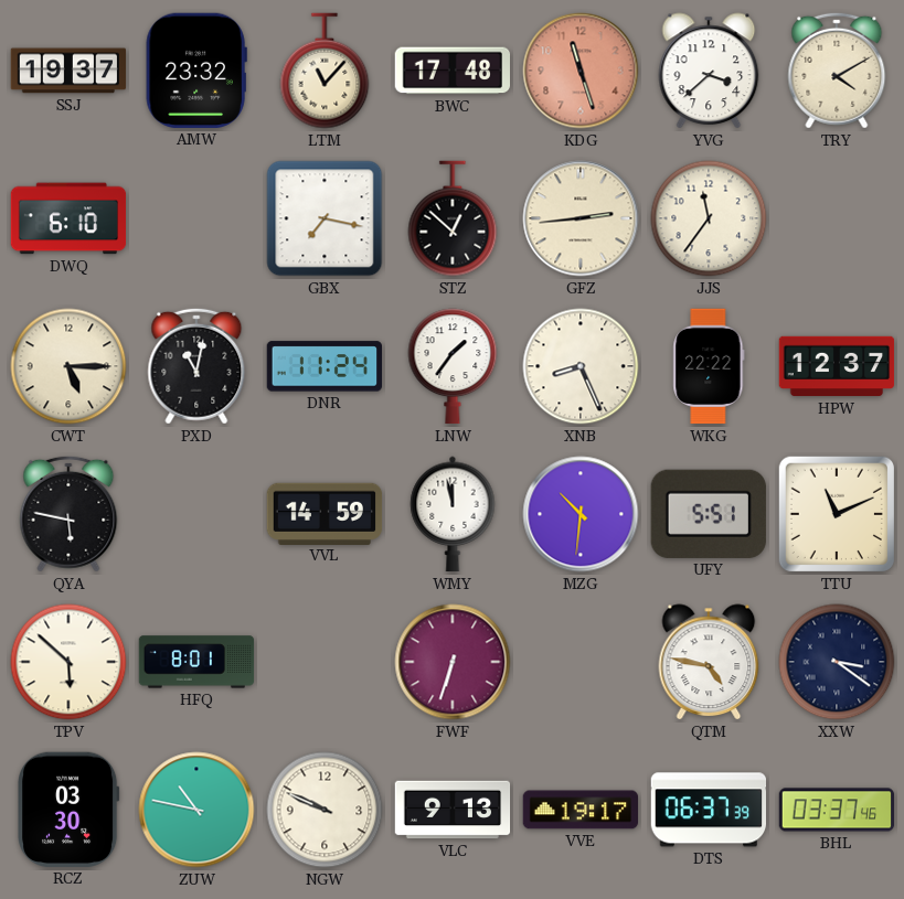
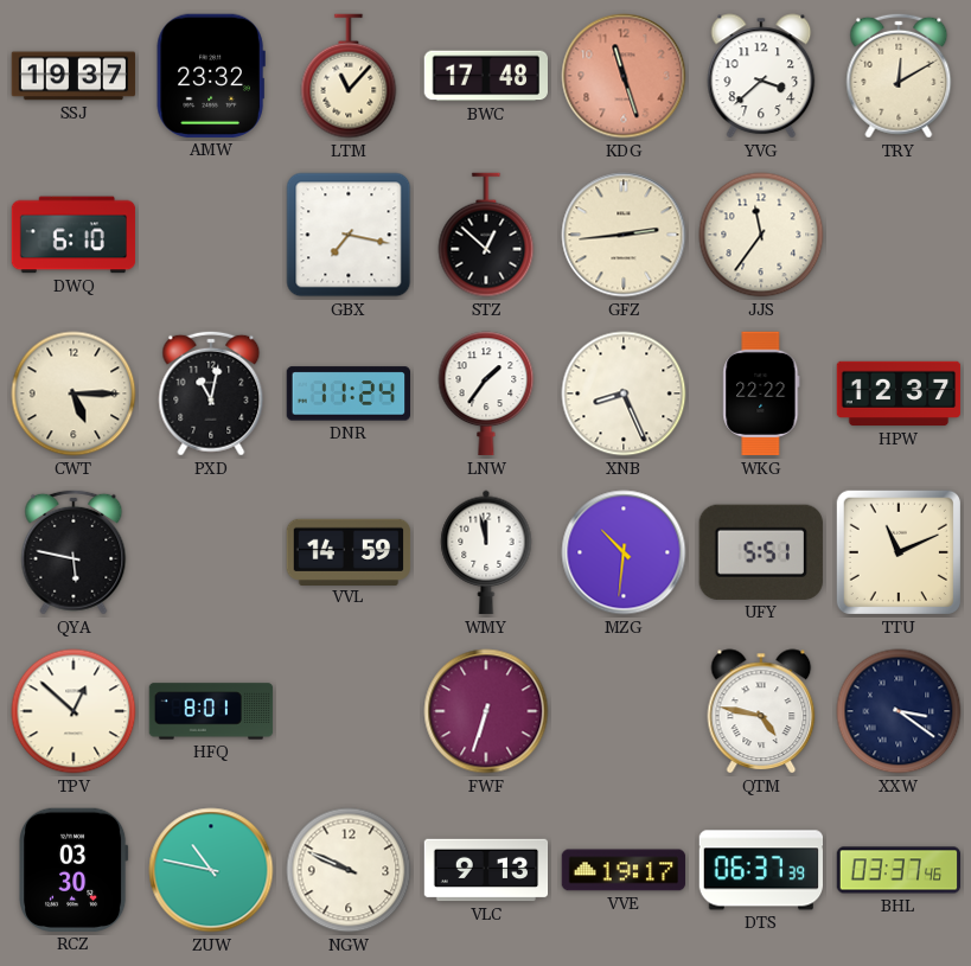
TRY: 4:10 -> 12:10 (899, 76)
TPV: 5:52 -> 12:52 (74, 711)
